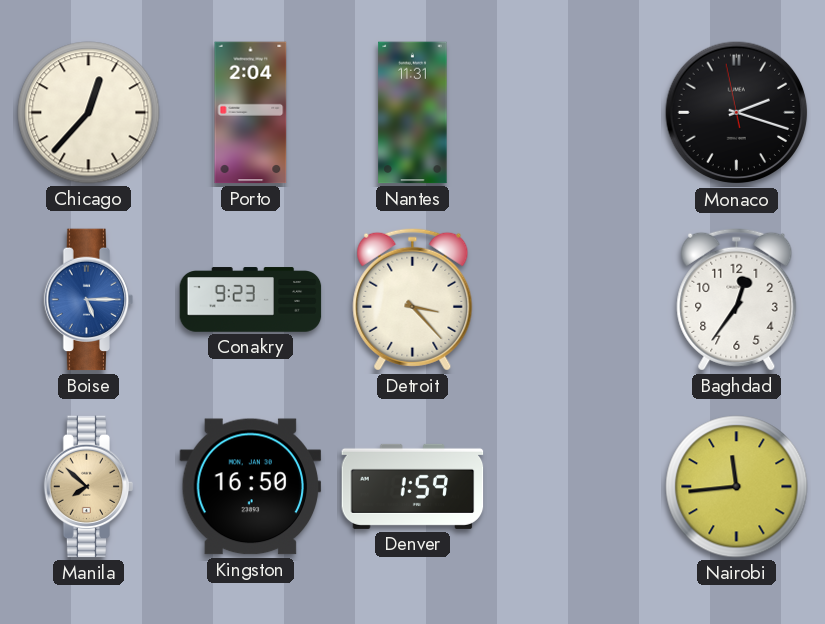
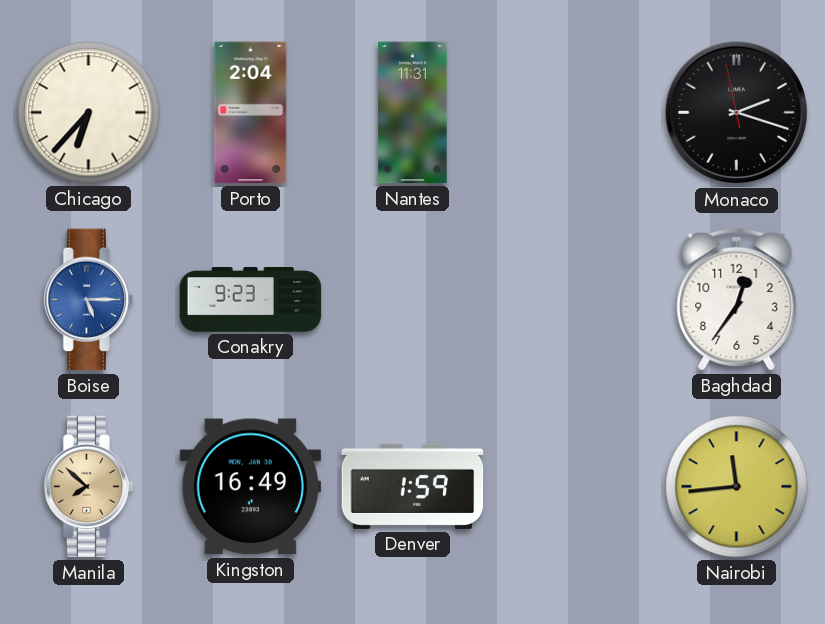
Chicago: 12:37 -> 6:37 (89, 113)
Detroit: 3:23 -> none (413, 299)
Kingston: 16:50 -> 16:49 (251, 487)
